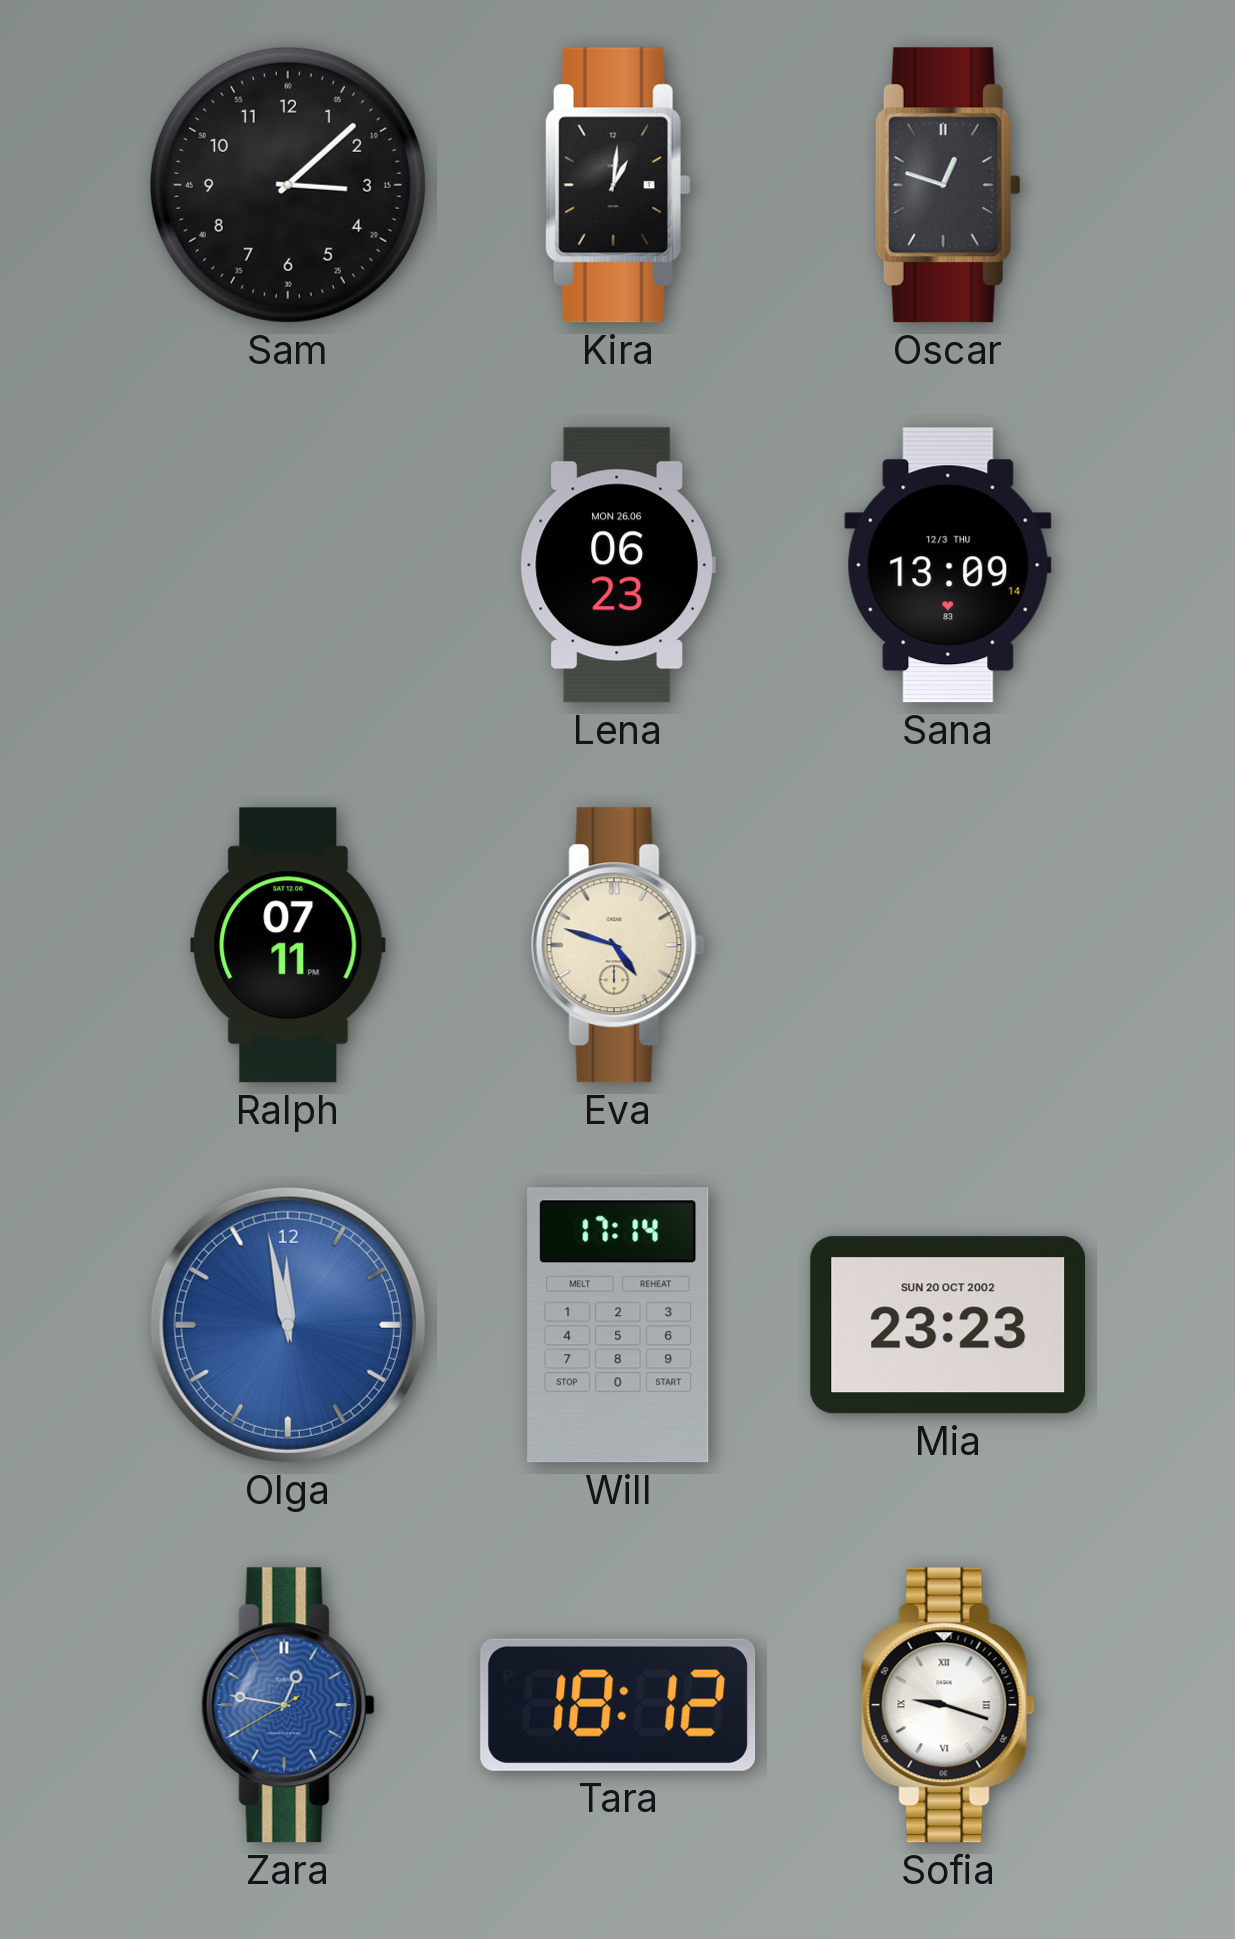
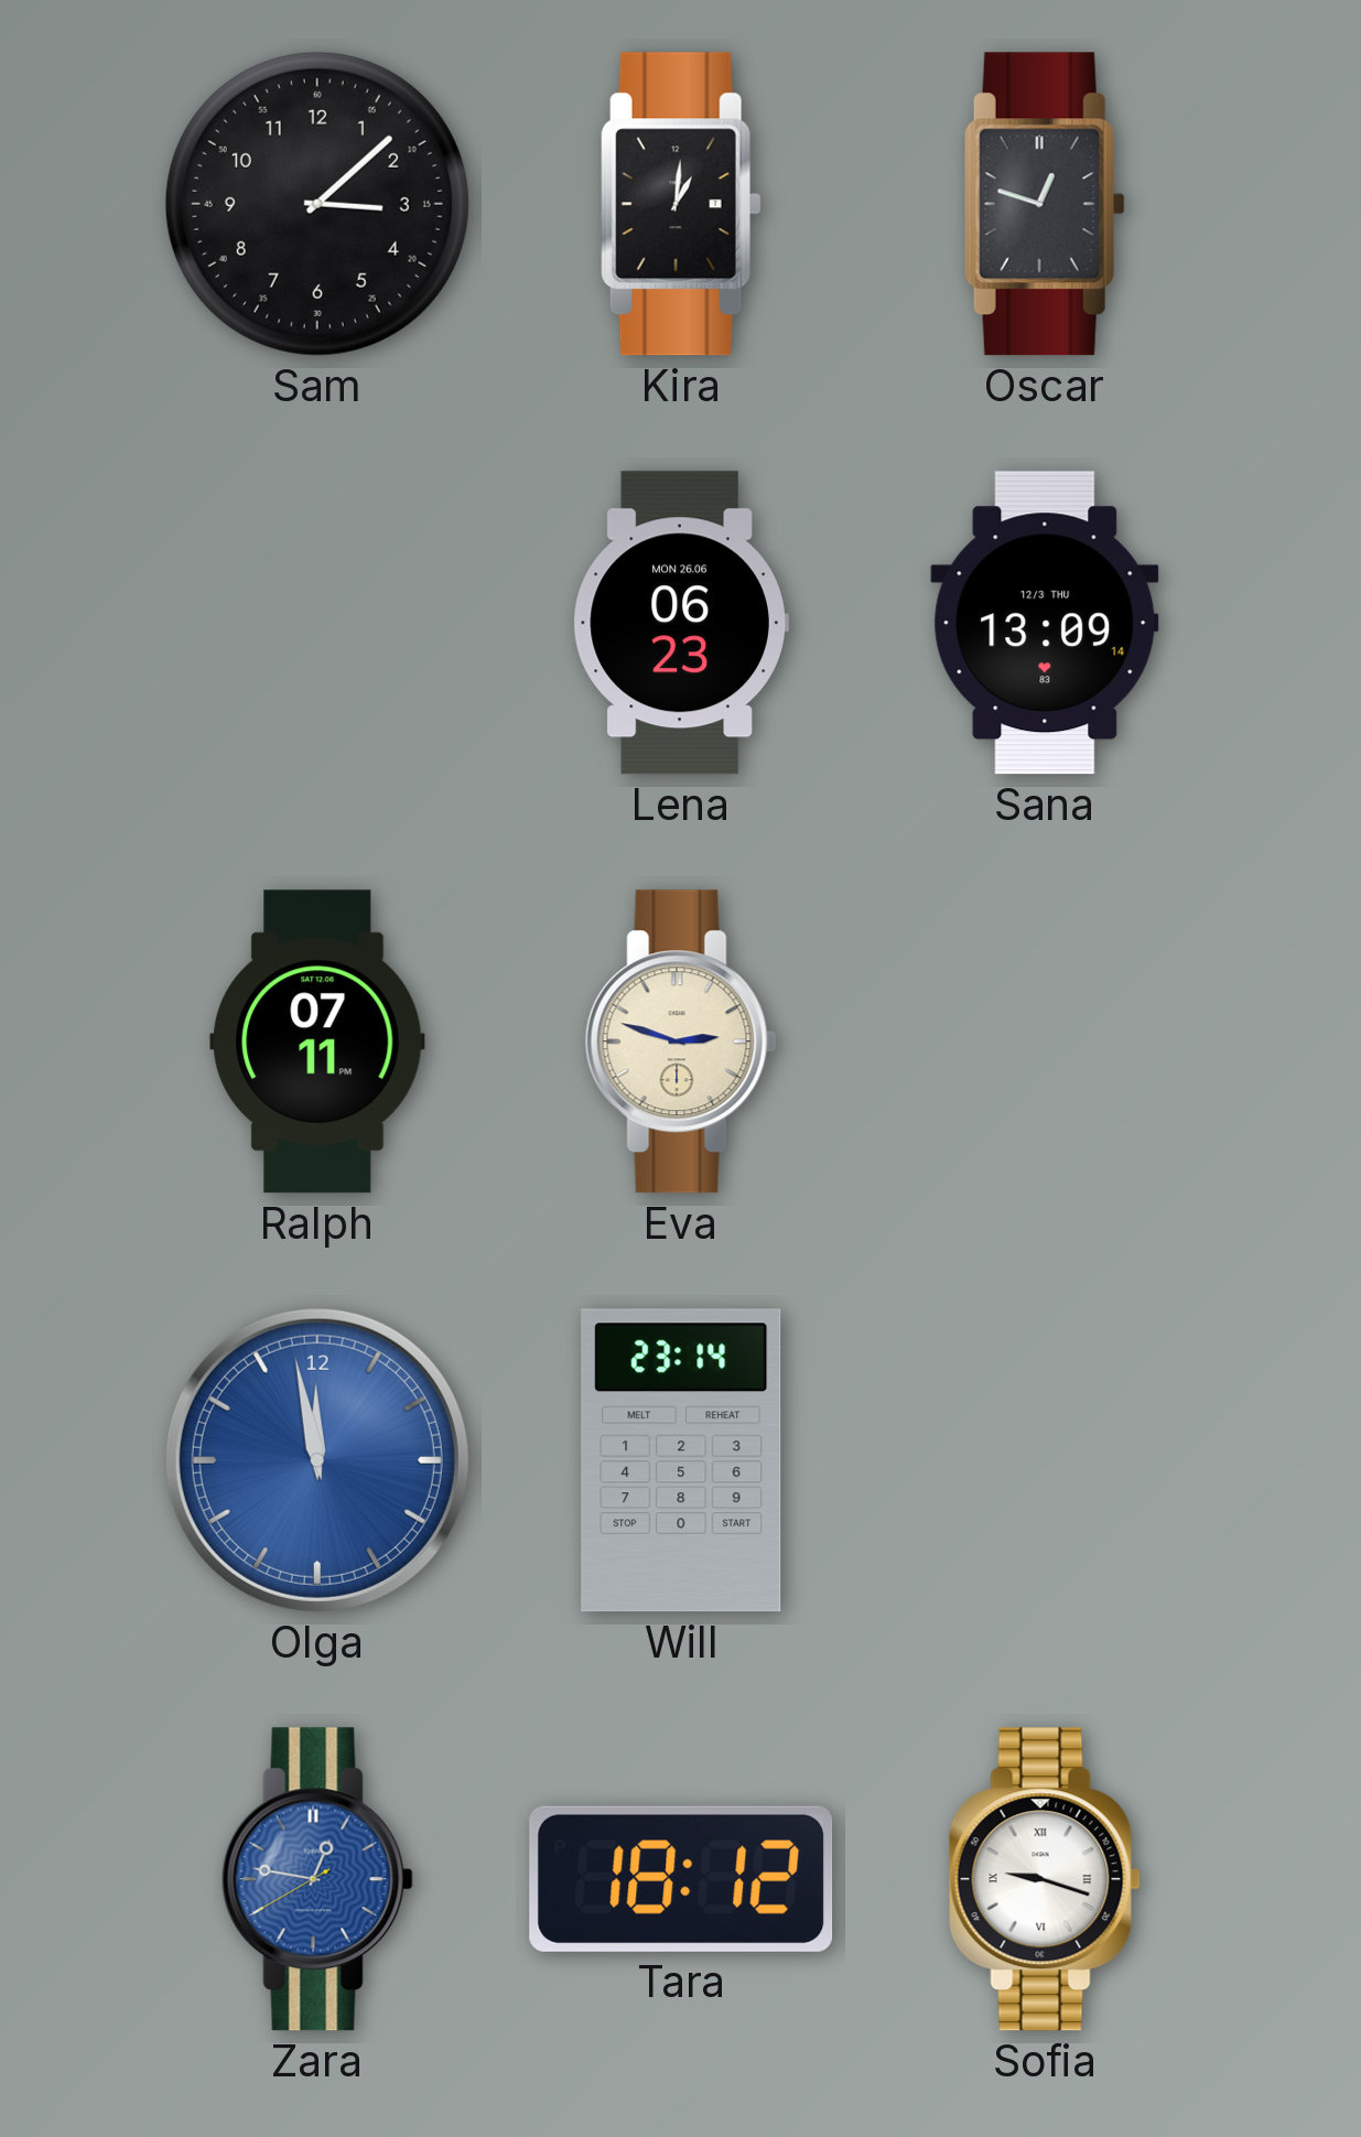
Eva: 4:48 -> 2:48 (681, 1041)
Will: 17:14 -> 23:14 (681, 1460)
Mia: 23:23 -> none (948, 1325)
